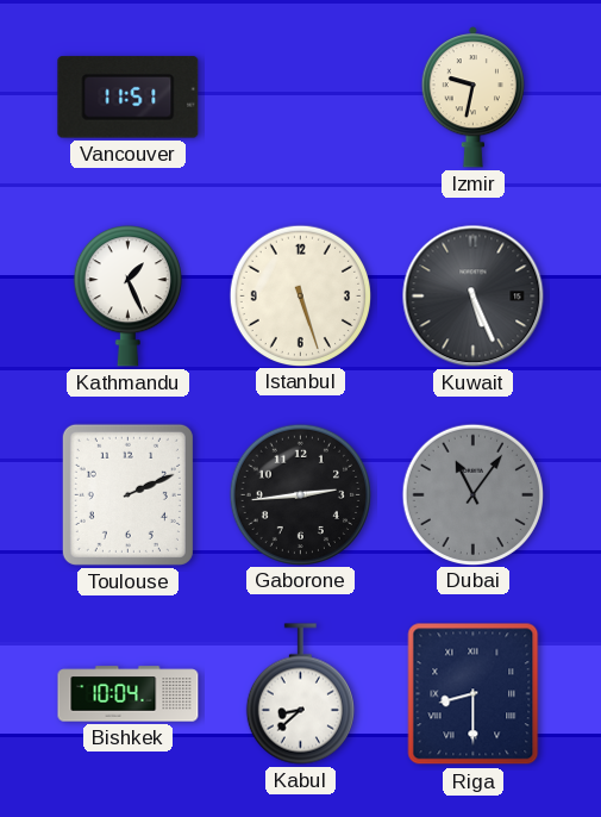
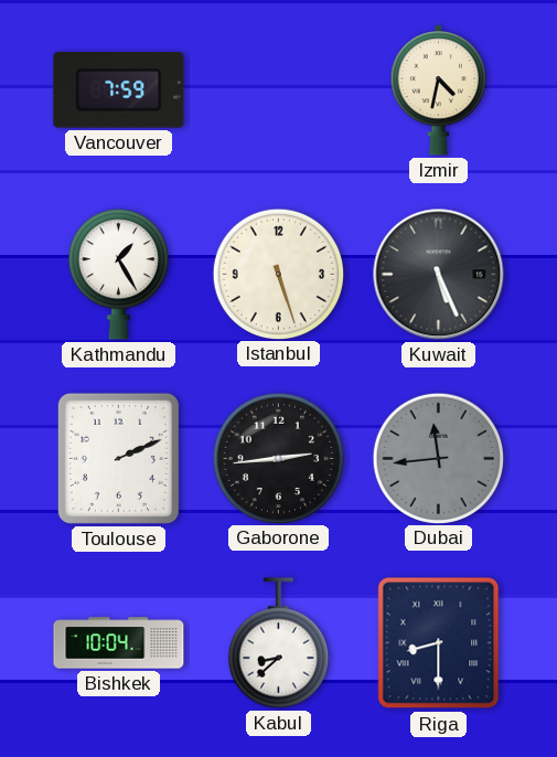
Vancouver: 11:51 -> 7:59 (119, 90)
Izmir: 9:32 -> 4:32 (438, 90)
Kathmandu: 1:26 -> 1:25 (118, 275)
Dubai: 11:06 -> 11:44 (438, 458)
